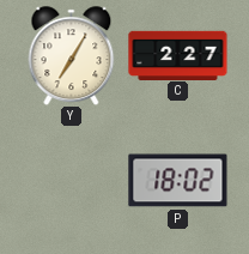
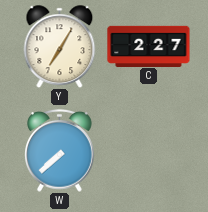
W: none -> 7:38 (60, 150)
P: 18:02 -> none (178, 181)
